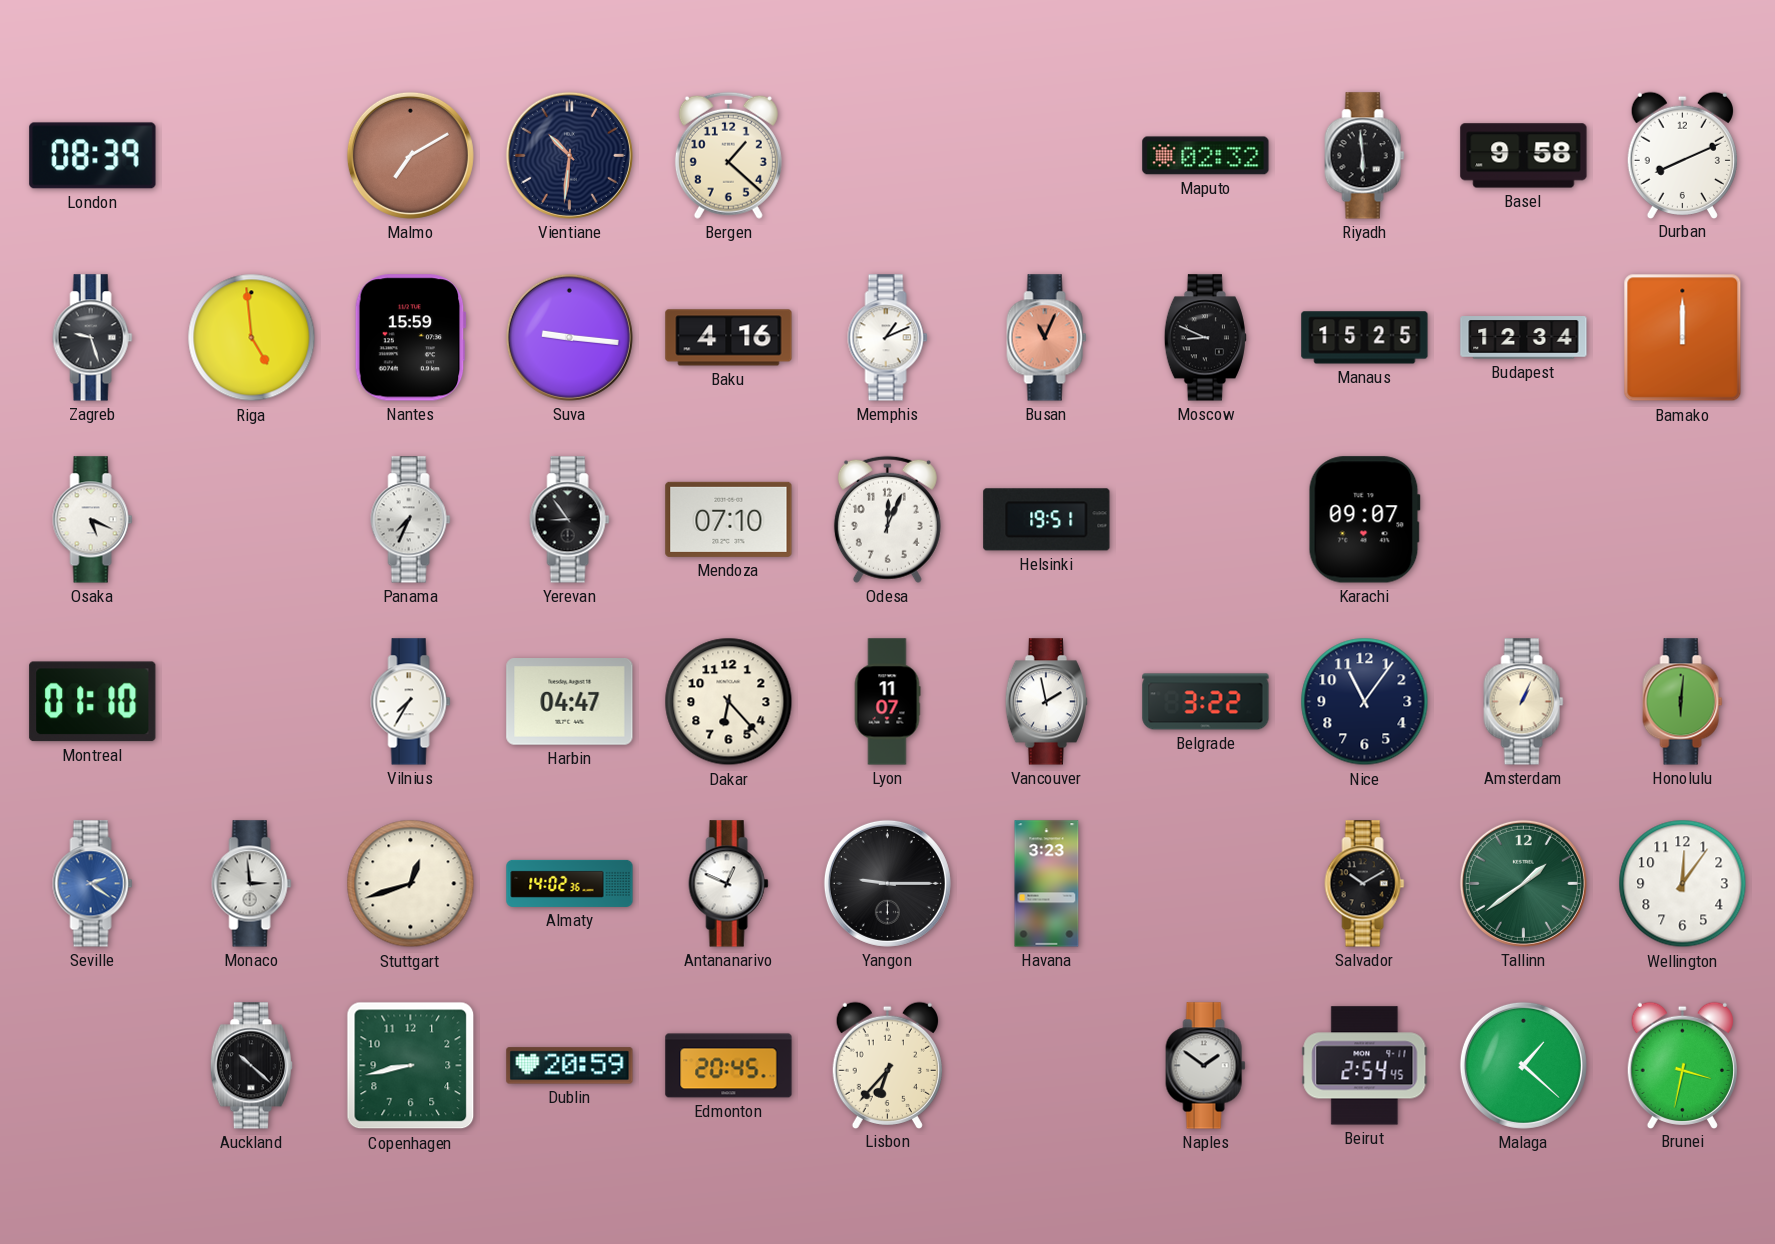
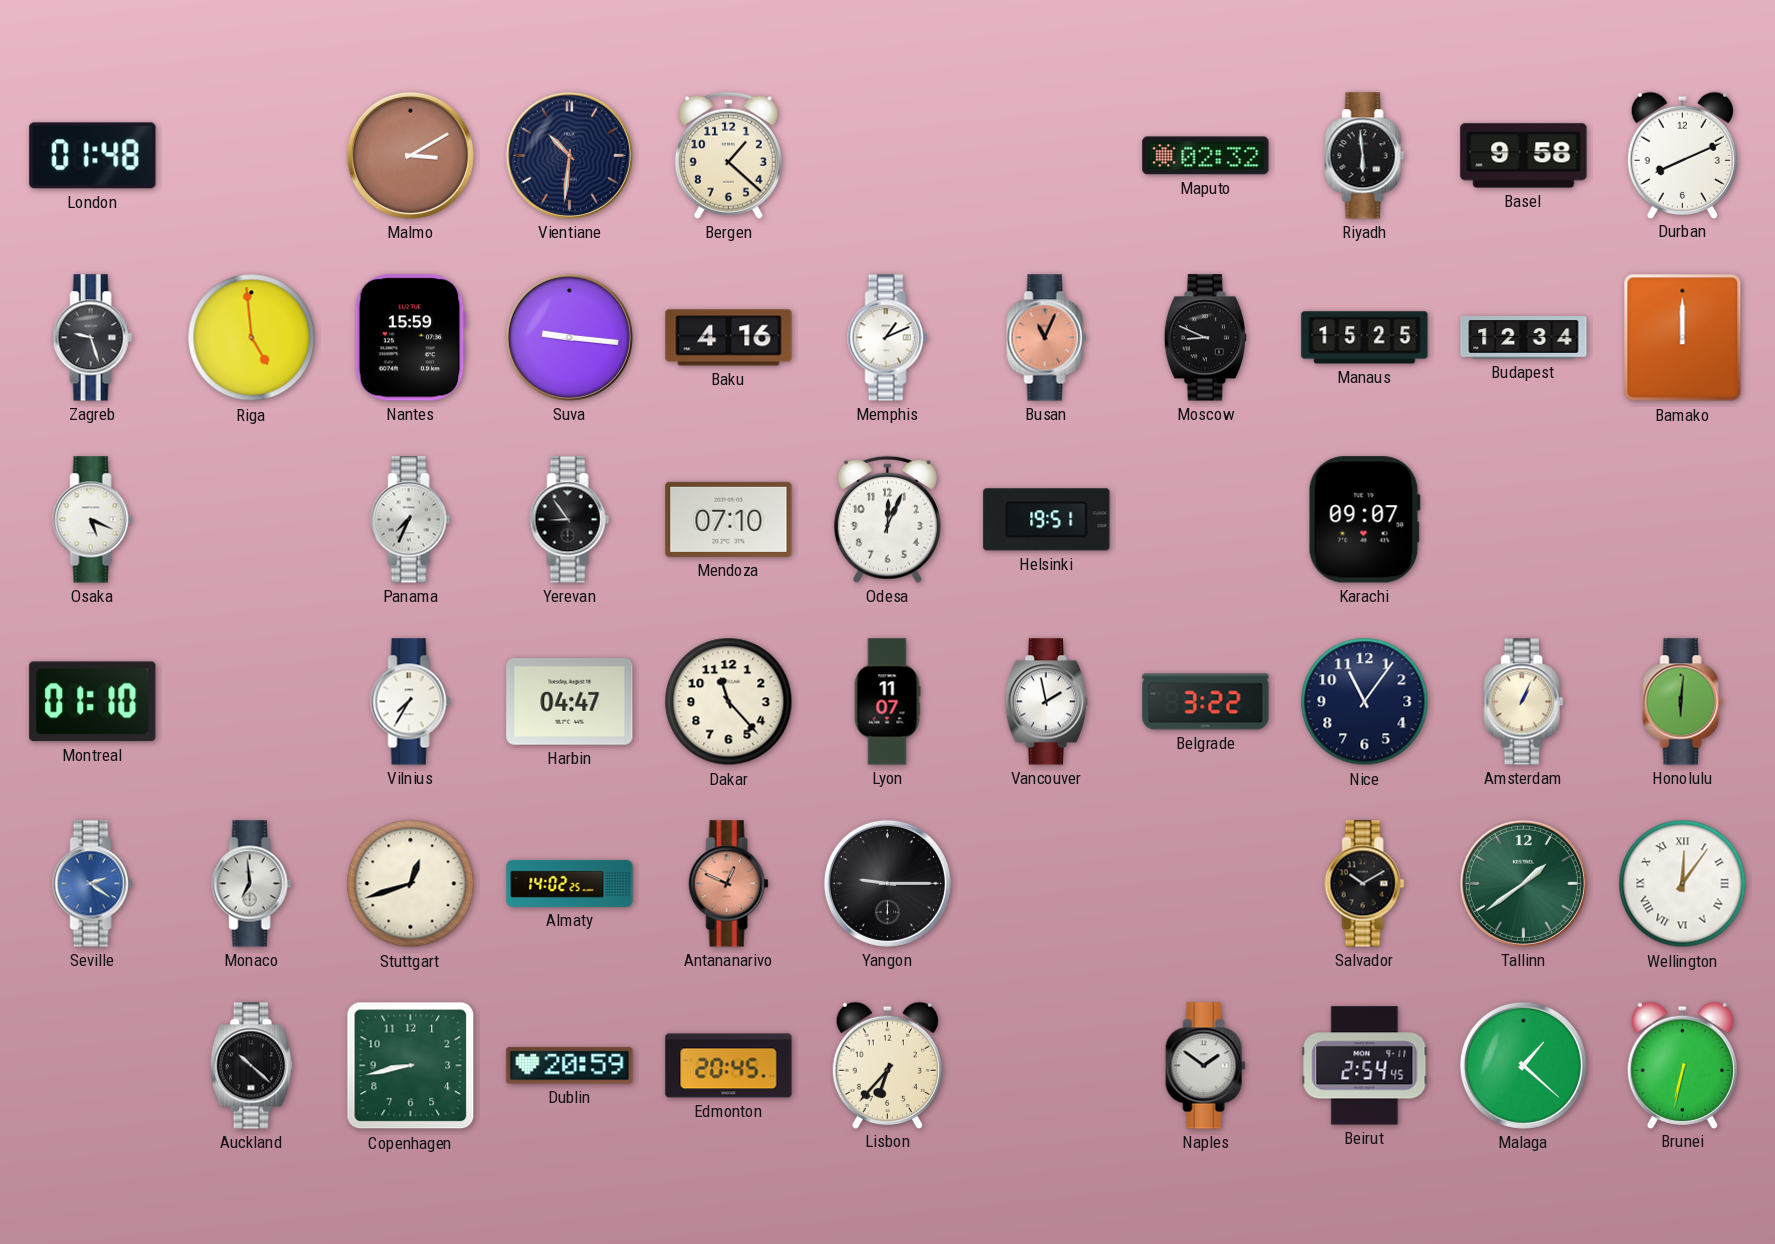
London: 08:39 -> 01:48 (93, 156)
Malmo: 7:10 -> 3:10 (410, 155)
Dakar: 6:23 -> 11:23 (729, 702)
Monaco: 2:59 -> 6:59 (252, 884)
Almaty: 14:02:36 -> 14:02:25 (570, 883)
Antananarivo dial: white -> salmon (729, 884)
Havana: 3:23 -> none (1047, 884)
Wellington numerals: Arabic -> Roman (1683, 884)
Brunei: 3:32 -> 6:32 (1682, 1065)
